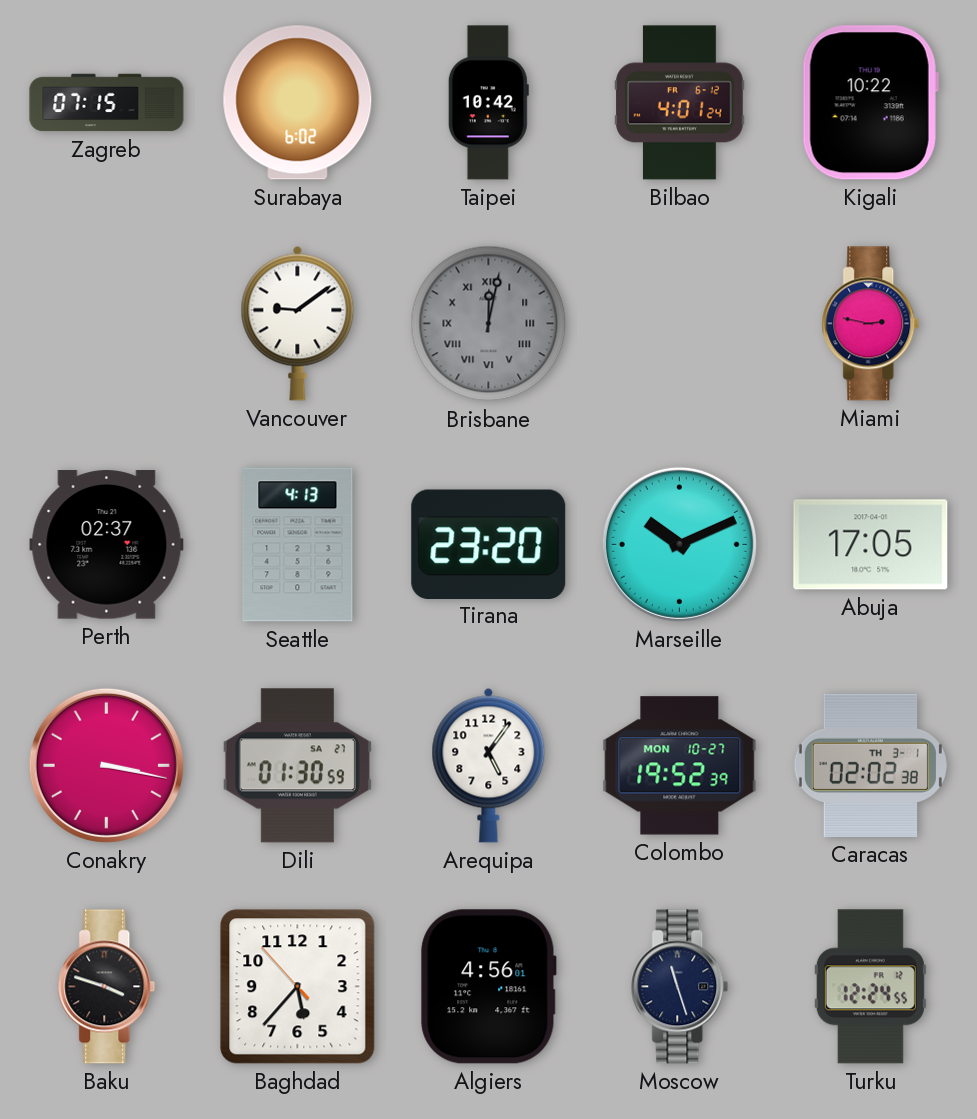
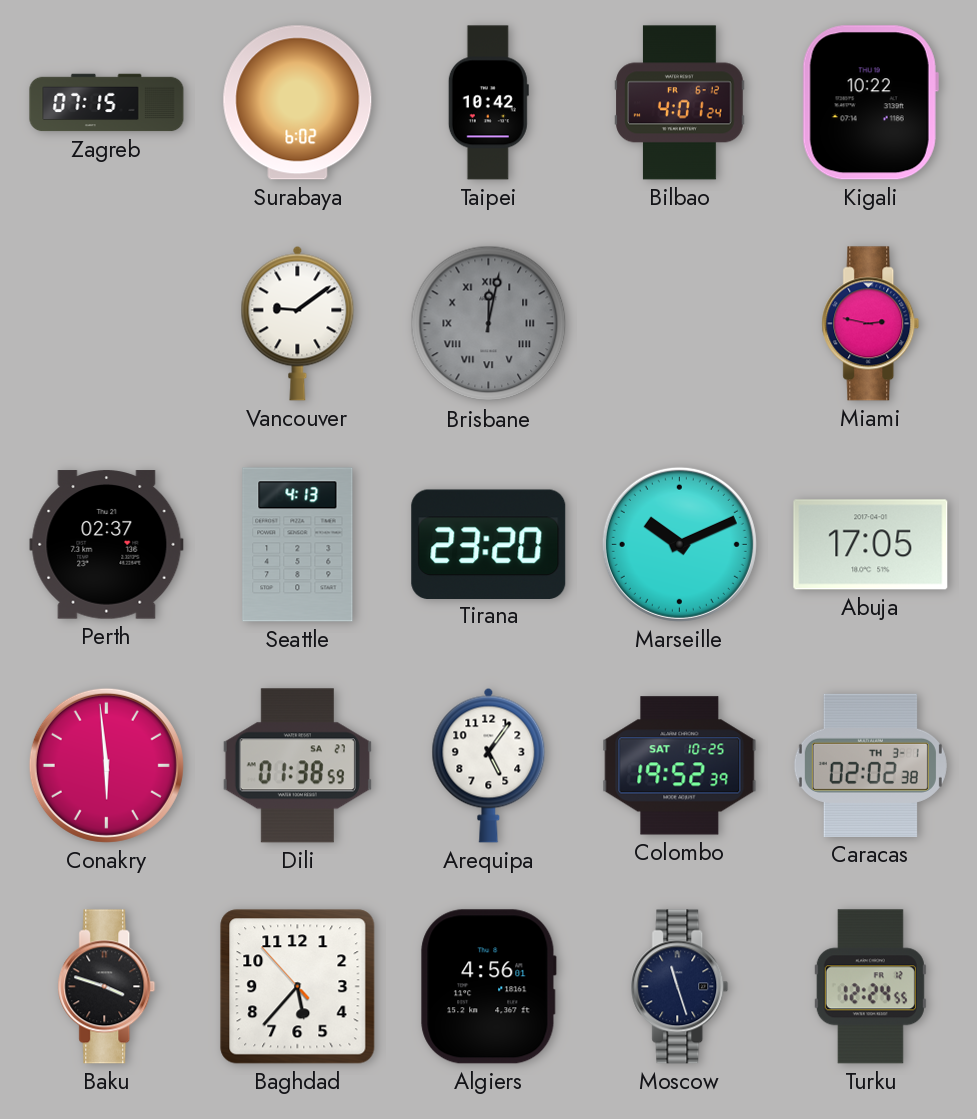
Conakry: 3:17 -> 5:59 (106, 765)
Dili: 01:30 -> 01:38 (297, 766)
Colombo date: MON 10-27 -> SAT 10-25 (680, 766)
